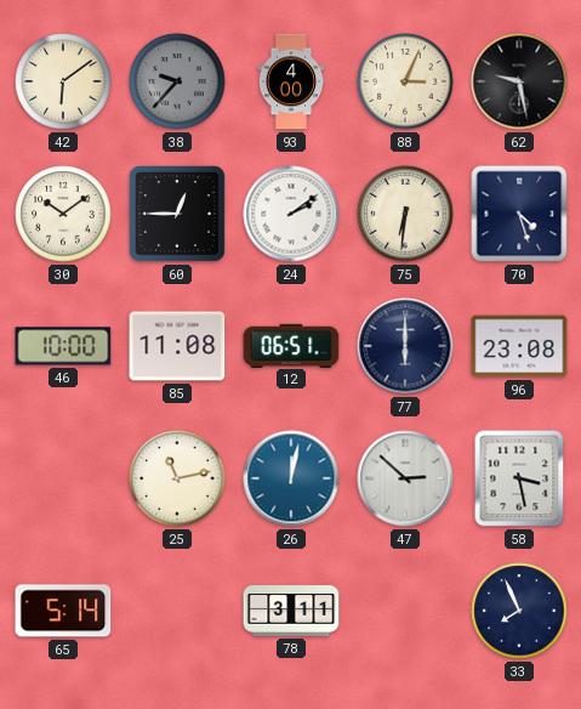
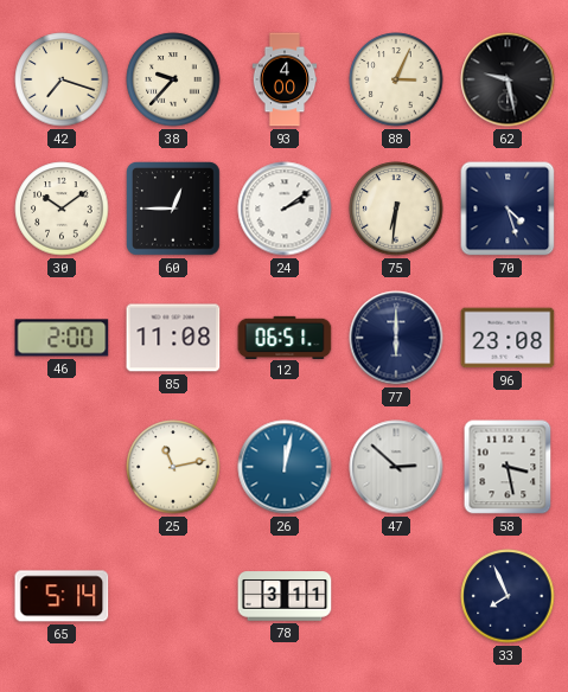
42: 6:09 -> 7:18 (62, 79)
38 dial: grey -> cream (173, 79)
46: 10:00 -> 2:00 (62, 338)
